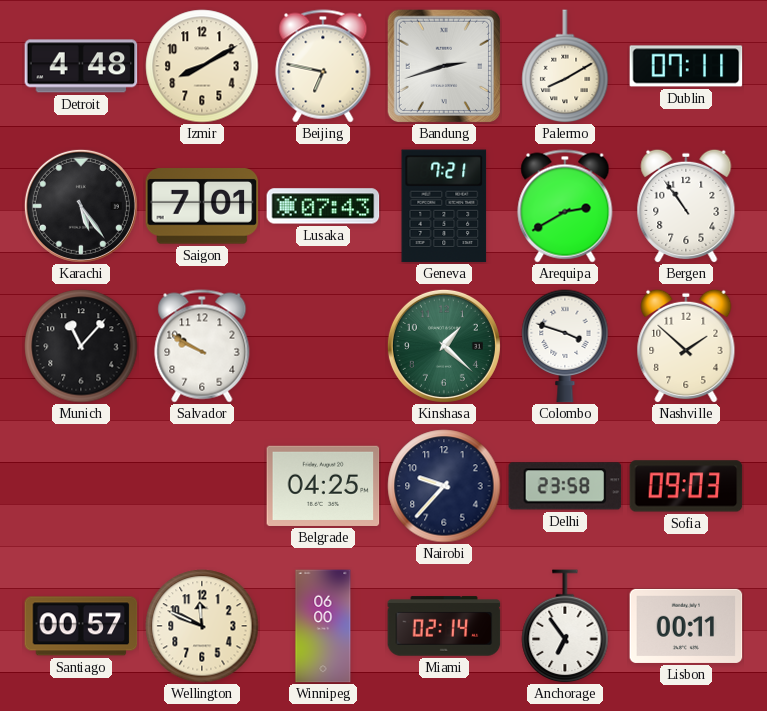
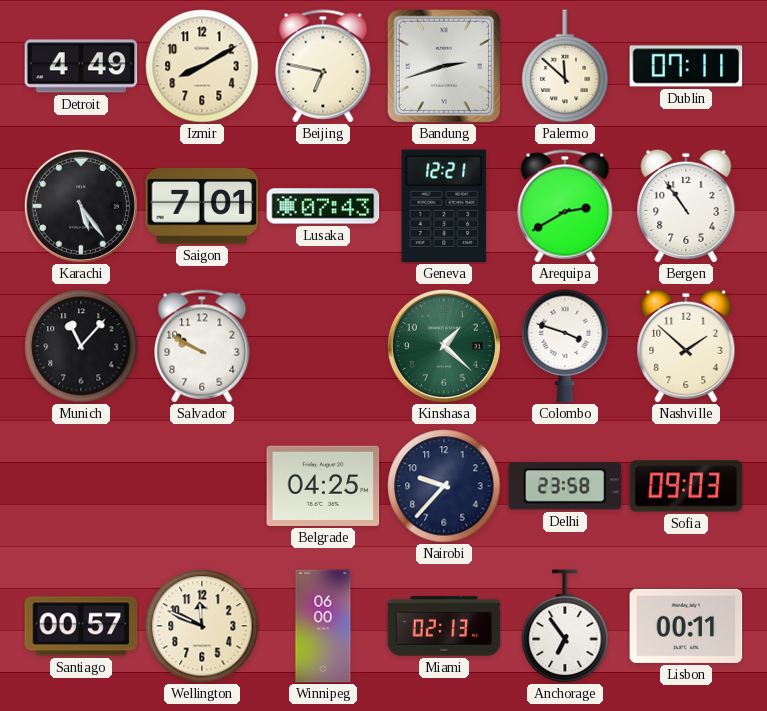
Detroit: 4:48 -> 4:49 (81, 66)
Palermo: 8:10 -> 11:52 (565, 66)
Geneva: 7:21 -> 12:21 (444, 206)
Miami: 02:14 -> 02:13 (444, 626)
